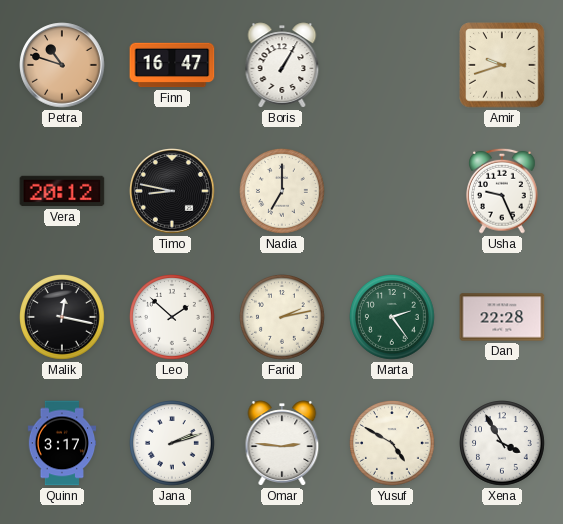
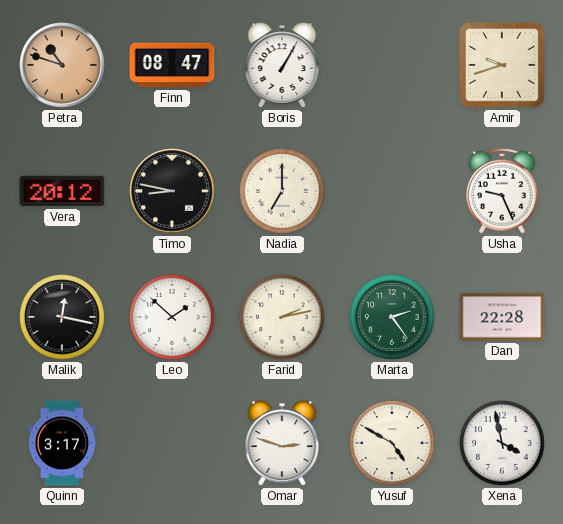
Finn: 16:47 -> 08:47 (172, 65)
Jana: 2:12 -> none (173, 444)
Omar: 2:46 -> 2:48 (282, 443)
Xena: 3:55 -> 3:58 (503, 444)
